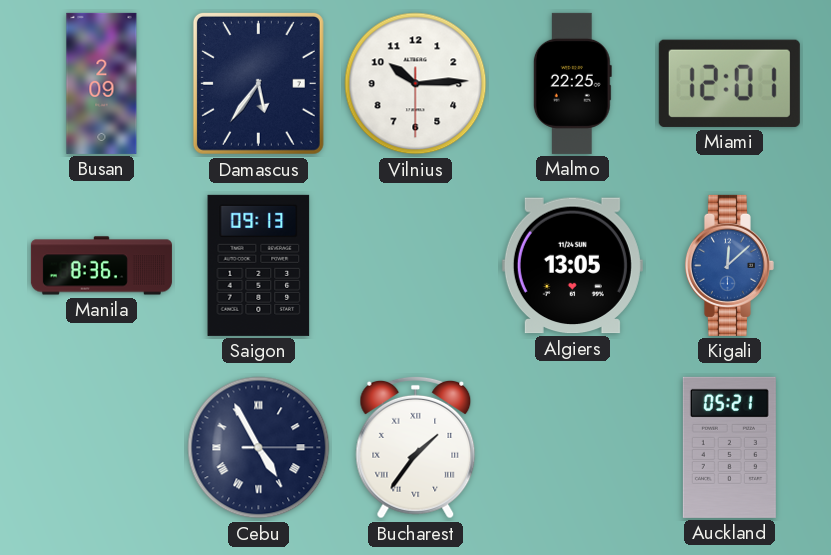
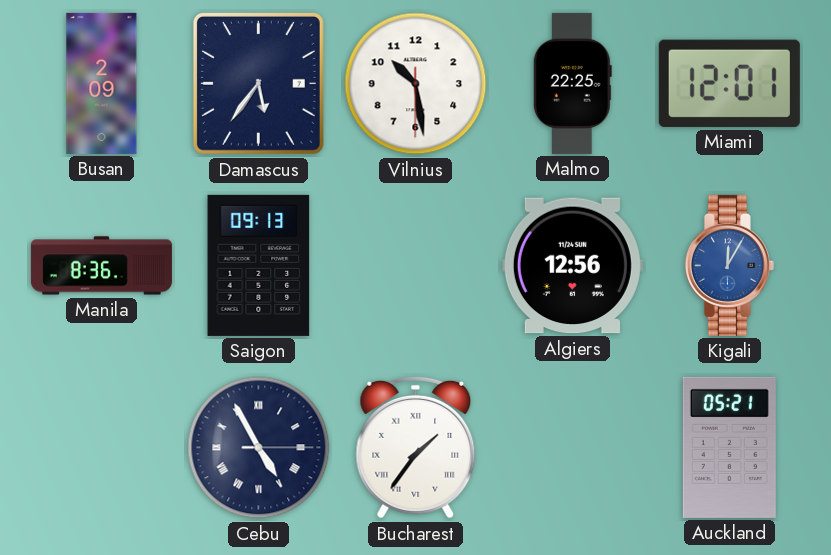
Vilnius: 10:14 -> 10:28 (416, 84)
Algiers: 13:05 -> 12:56 (572, 266)
Kigali: 12:08 -> 12:05 (729, 265)
